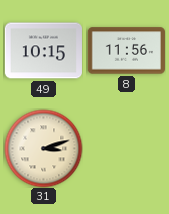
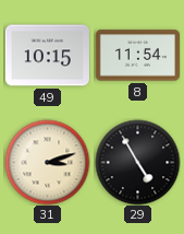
8: 11:56 -> 11:54 (137, 56)
29: none -> 4:55 (137, 162)
